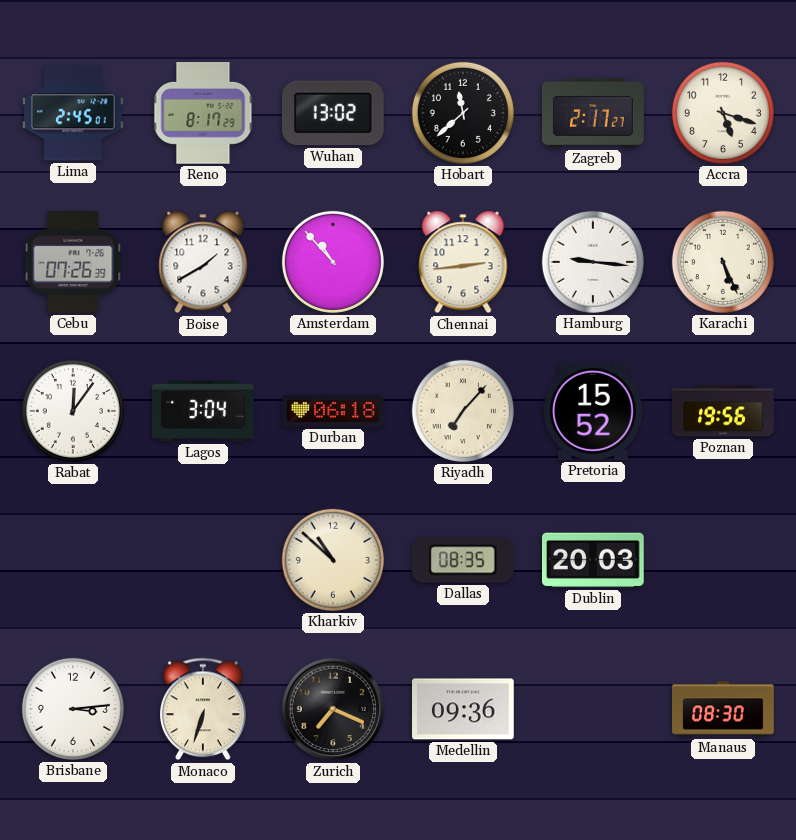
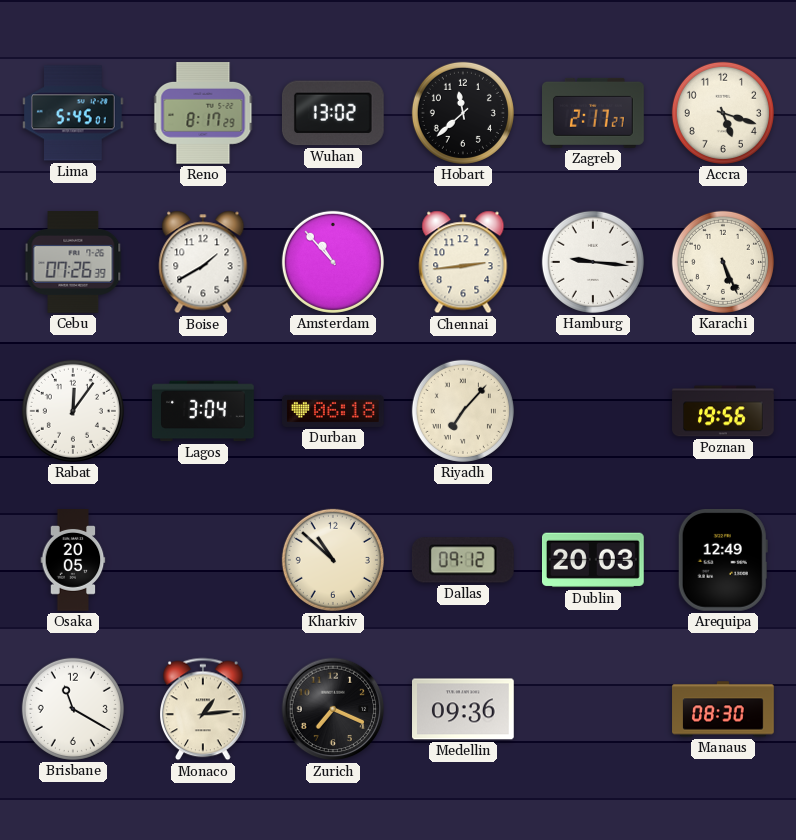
Lima: 2:45 -> 5:45 (74, 113)
Pretoria: 15:52 -> none (594, 411)
Osaka: none -> 20:05 (73, 560)
Dallas: 08:35 -> 09:12 (463, 560)
Arequipa: none -> 12:49 (723, 561)
Brisbane: 3:14 -> 11:20 (73, 709)
Monaco: 6:33 -> 1:14 (204, 709)
